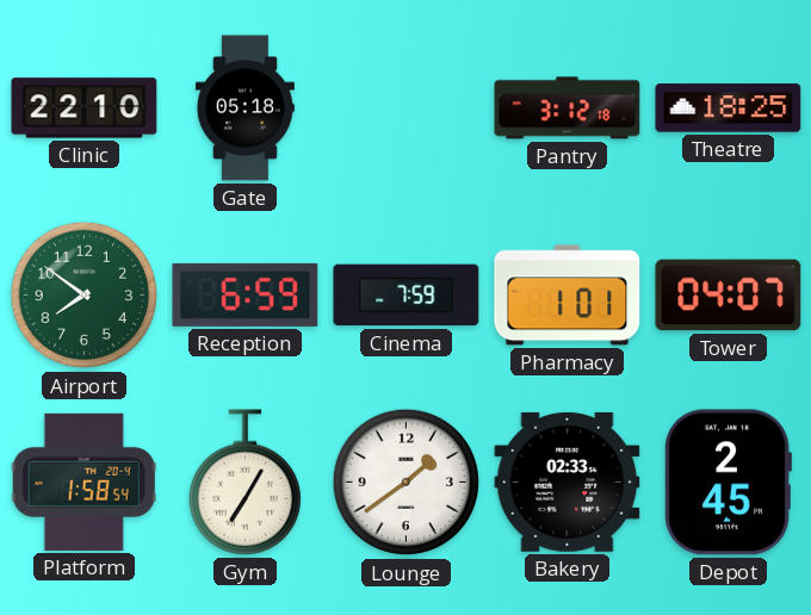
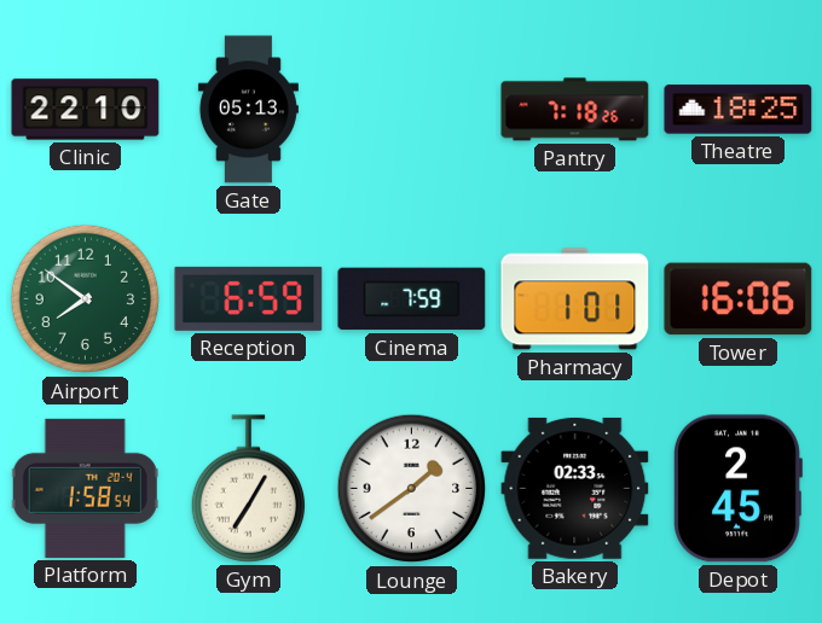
Gate: 05:18 -> 05:13 (248, 110)
Pantry: 3:12 -> 7:18 (575, 110)
Tower: 04:07 -> 16:06 (739, 299)
